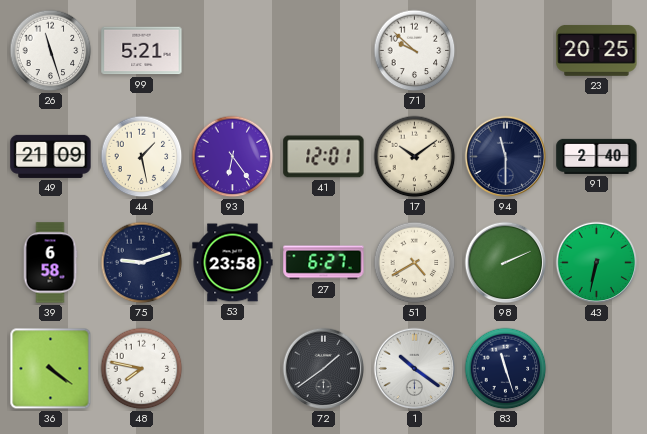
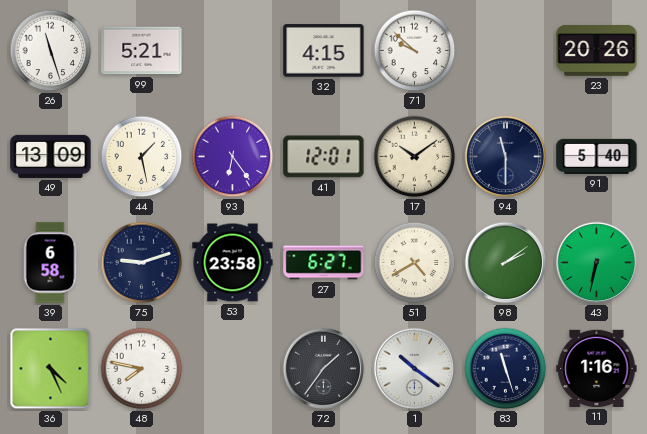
32: none -> 4:15 (324, 51)
23: 20:25 -> 20:26 (597, 50)
49: 21:09 -> 13:09 (51, 156)
91: 2:40 -> 5:40 (597, 156)
98: 2:11 -> 2:09 (506, 263)
36: 4:21 -> 4:26 (51, 369)
72: 1:39 -> 1:36 (324, 369)
11: none -> 1:16 (597, 368)
